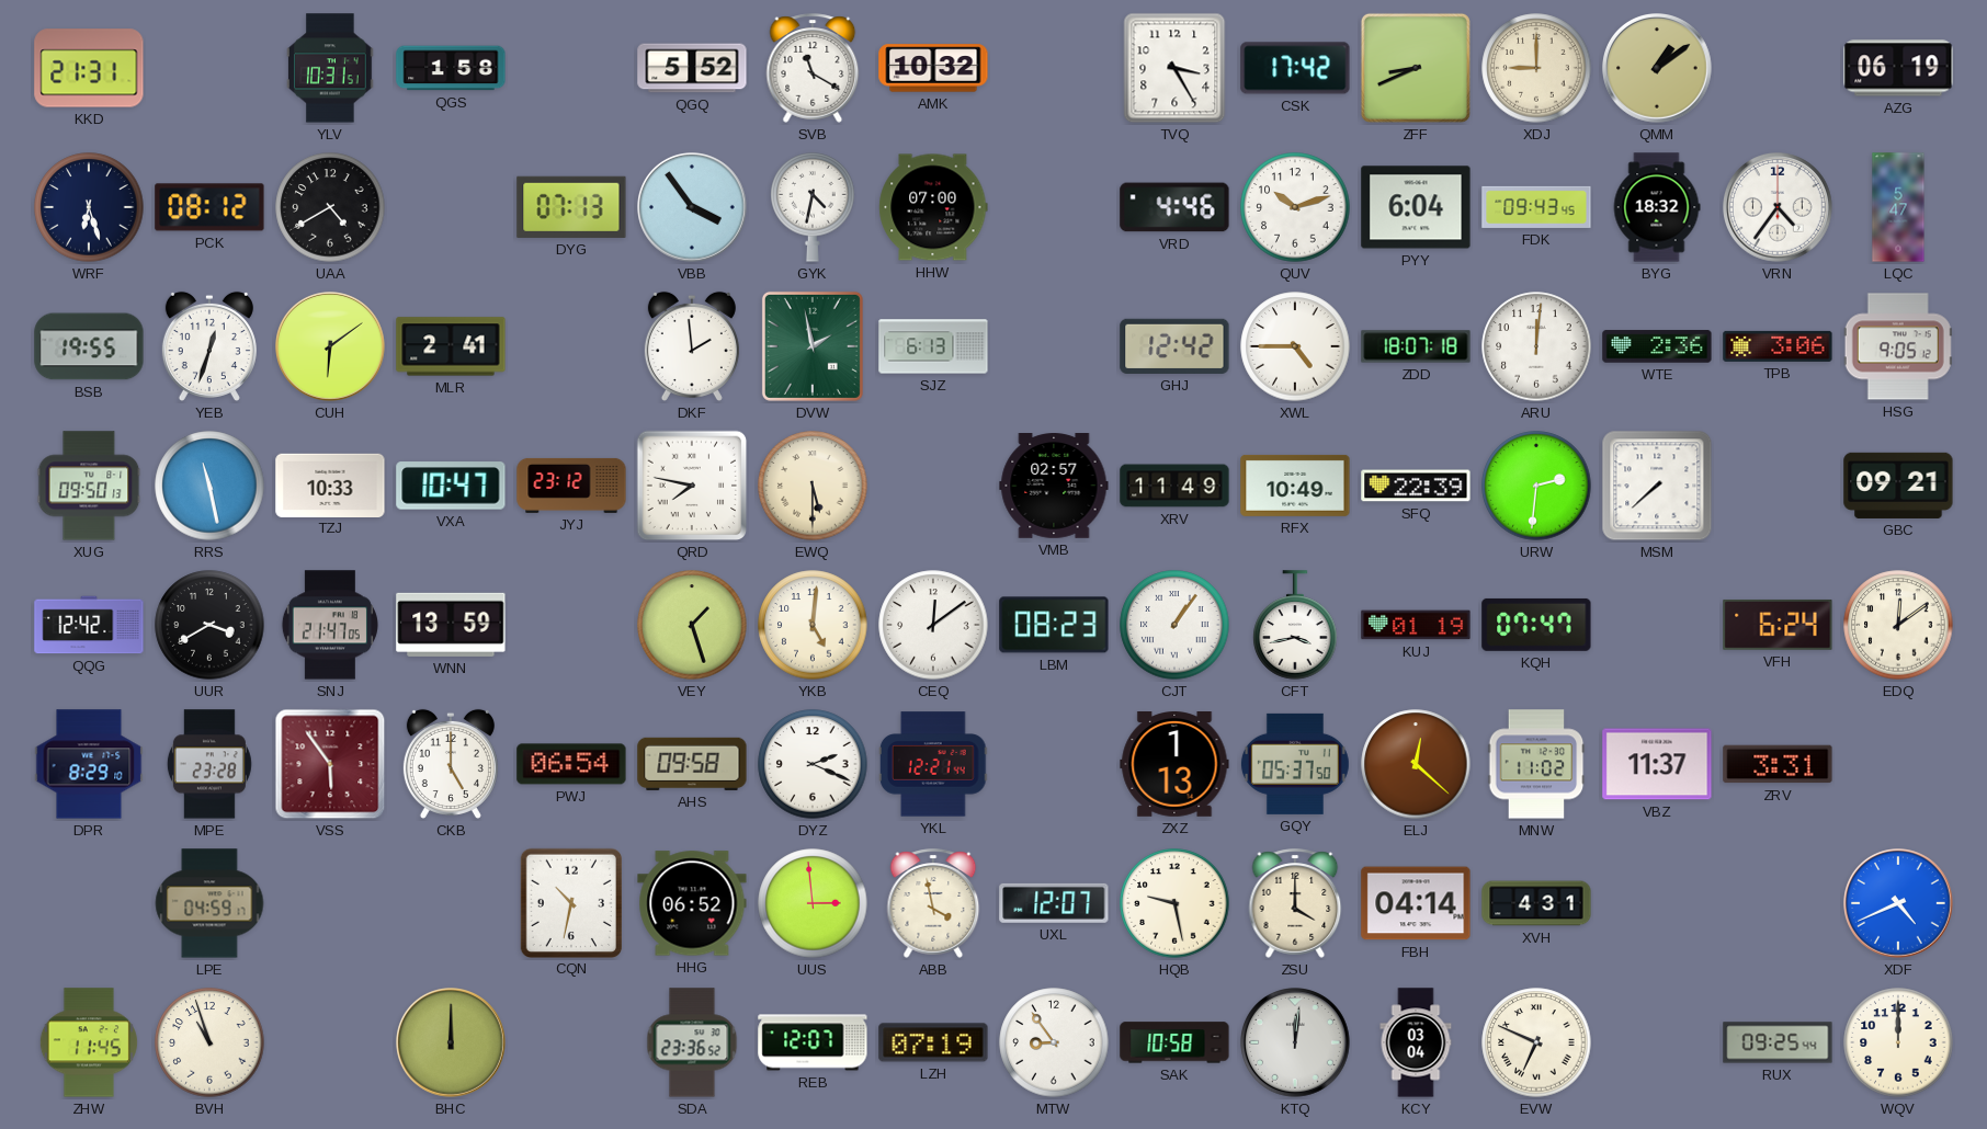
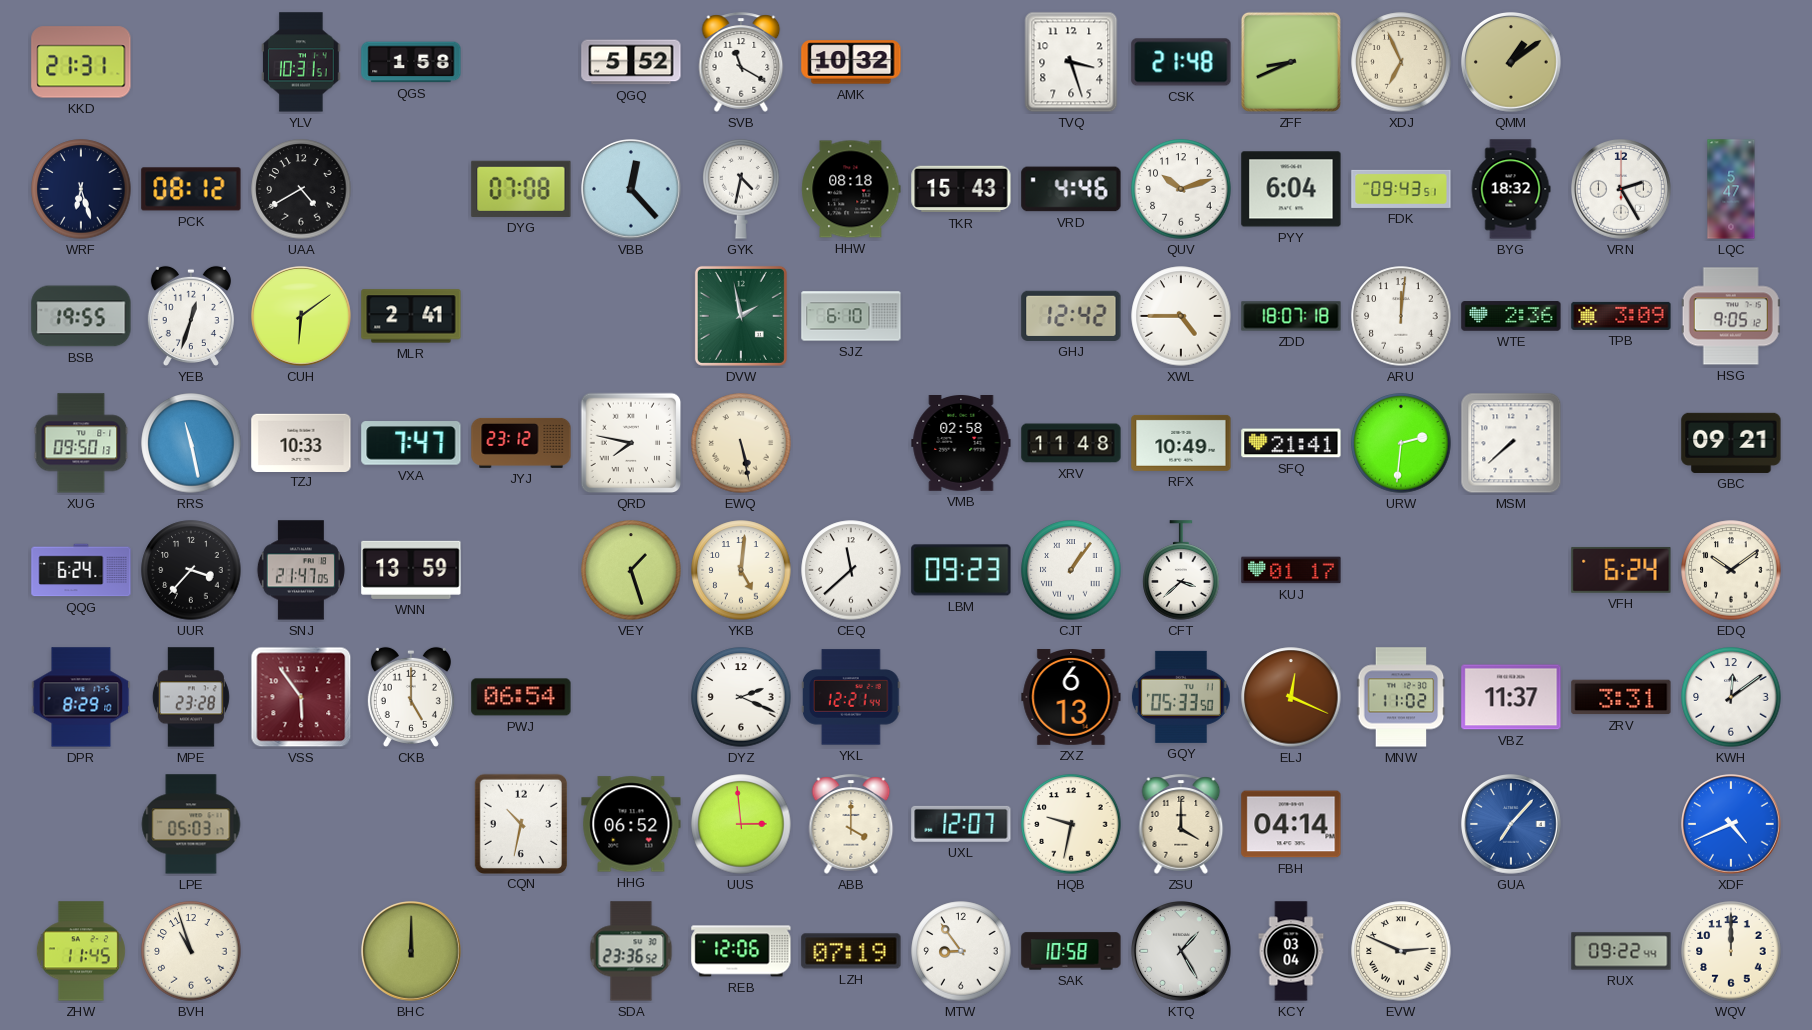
TVQ: 3:25 -> 3:27 (1071, 62)
CSK: 17:42 -> 21:48 (1181, 62)
XDJ: 9:00 -> 6:56 (1401, 62)
AZG: 06:19 -> none (1898, 68)
DYG: 07:13 -> 07:08 (521, 189)
VBB: 3:54 -> 12:23 (632, 190)
HHW: 07:00 -> 08:18 (851, 189)
TKR: none -> 15:43 (961, 189)
FDK: 09:43:45 -> 09:43:51 (1401, 189)
VRN: 4:36 -> 2:25 (1622, 190)
DKF: 1:59 -> none (692, 346)
SJZ: 6:13 -> 6:10 (851, 316)
TPB: 3:06 -> 3:09 (1621, 316)
VXA: 10:47 -> 7:47 (411, 443)
EWQ: 5:30 -> 5:28 (741, 443)
VMB: 02:57 -> 02:58 (961, 444)
XRV: 11:49 -> 11:48 (1071, 443)
SFQ: 22:39 -> 21:41 (1291, 443)
QQG: 12:42 -> 6:24 (81, 570)
UUR: 3:40 -> 3:37 (191, 570)
CEQ: 12:09 -> 11:38 (851, 570)
LBM: 08:23 -> 09:23 (961, 570)
CFT: 3:43 -> 3:38 (1181, 570)
KUJ: 01:19 -> 01:17 (1291, 570)
KQH: 07:47 -> none (1536, 625)
EDQ: 12:09 -> 10:09 (1731, 570)
AHS: 09:58 -> none (692, 764)
ZXZ: 1:13 -> 6:13 (1071, 698)
GQY: 05:37 -> 05:33 (1181, 697)
ELJ: 12:22 -> 12:19 (1291, 697)
KWH: none -> 12:09 (1731, 697)
LPE: 04:59 -> 05:03 (191, 824)
ABB: 3:58 -> 4:00 (851, 824)
HQB: 9:28 -> 9:32 (1071, 824)
XVH: 4:31 -> none (1536, 903)
GUA: none -> 7:07 (1512, 825)
REB: 12:07 -> 12:06 (741, 951)
KTQ: 12:01 -> 1:25 (1182, 952)
EVW: 6:49 -> 2:49 (1401, 951)
RUX: 09:25 -> 09:22 (1621, 951)
